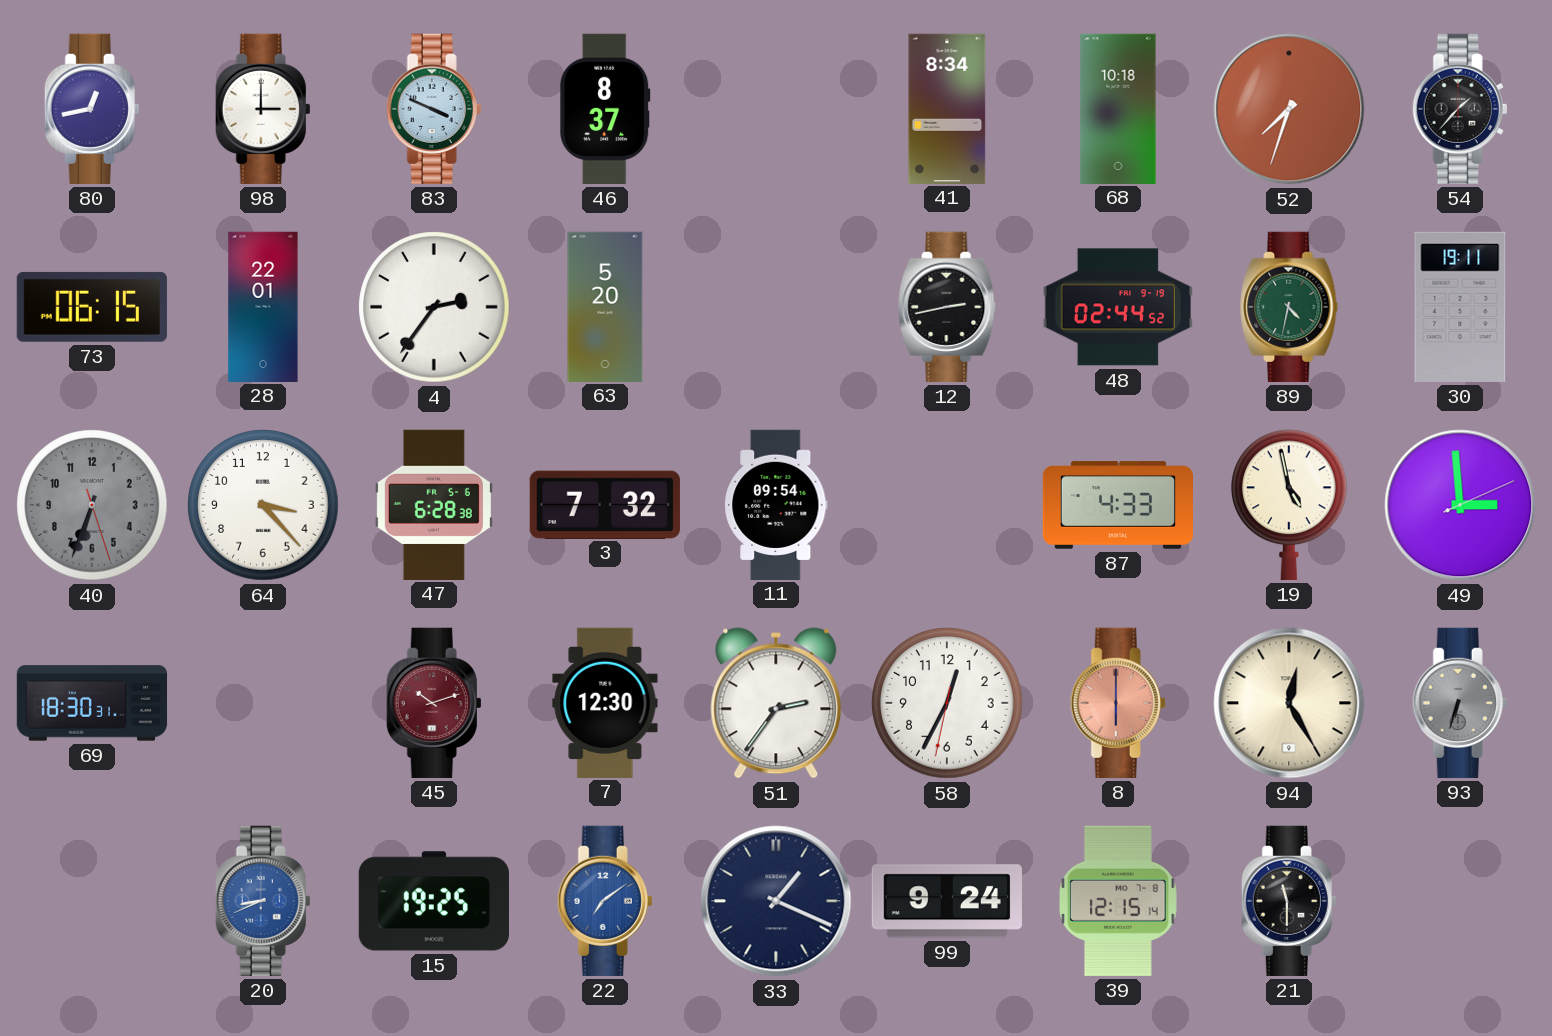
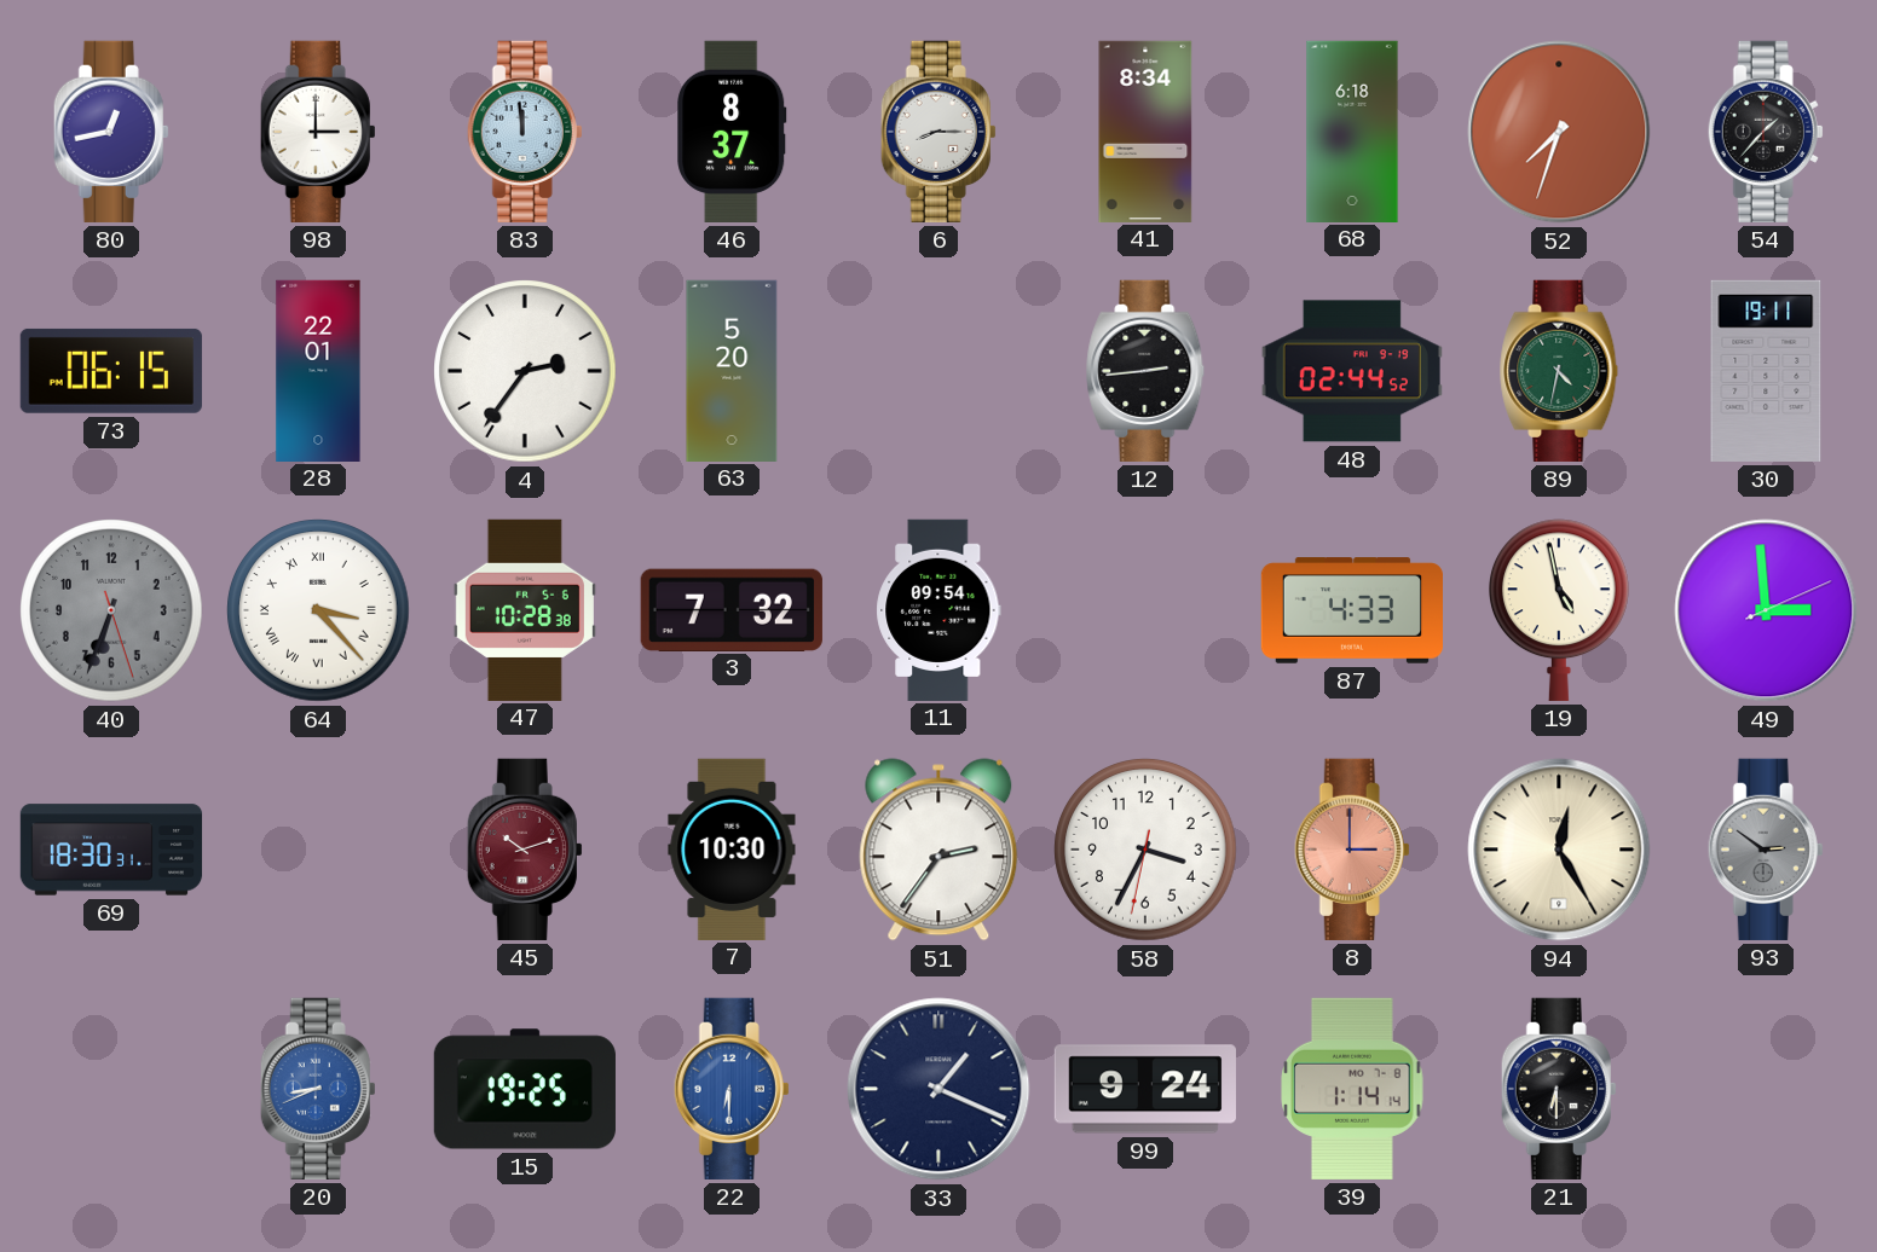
83: 3:49 -> 11:59 (525, 132)
6: none -> 8:15 (938, 132)
68: 10:18 -> 6:18 (1352, 131)
12: 2:43 -> 2:44 (1145, 371)
64 numerals: Arabic -> Roman (318, 610)
47: 6:28 -> 10:28 (525, 609)
7: 12:30 -> 10:30 (732, 848)
58: 12:34 -> 3:34 (1145, 850)
8: 6:00 -> 3:00 (1352, 850)
93: 6:33 -> 2:51 (1766, 850)
22: 7:09 -> 6:30 (732, 1089)
39: 12:15 -> 1:14 (1352, 1089)
21: 11:30 -> 6:30 (1559, 1089)
